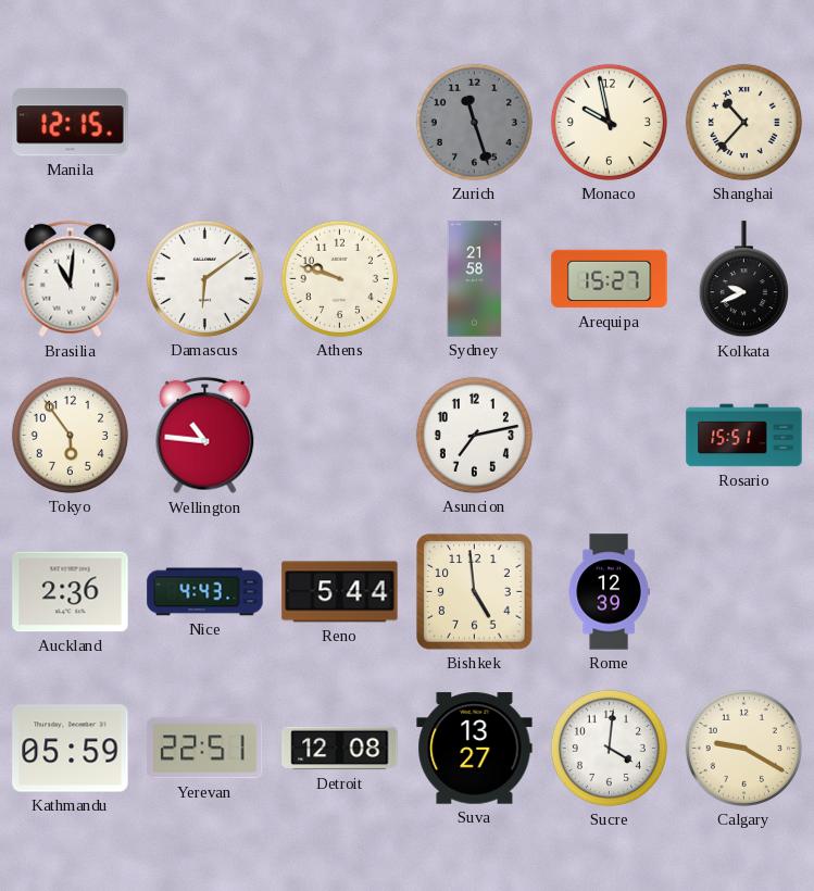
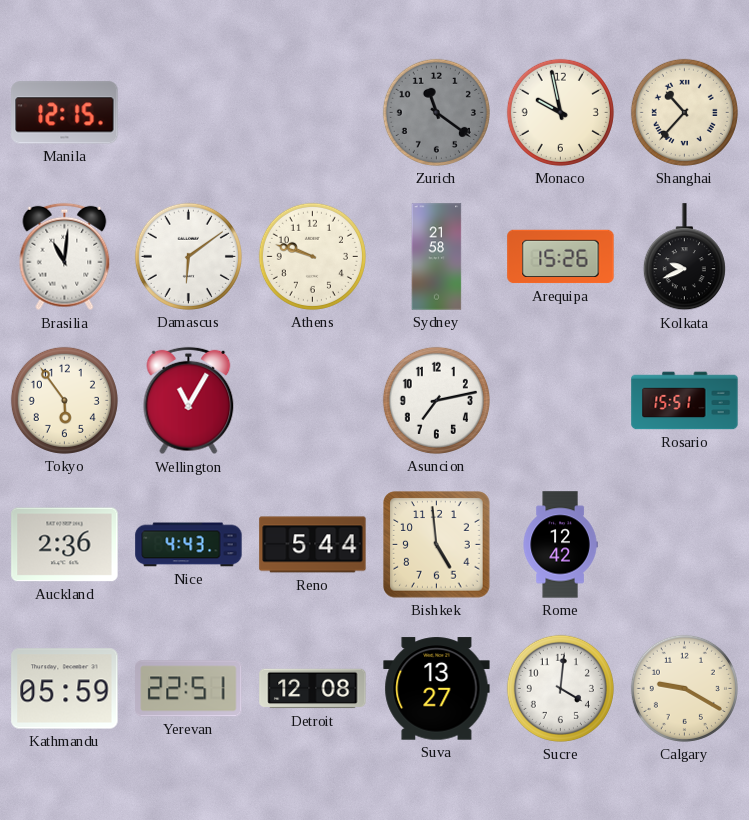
Zurich: 11:27 -> 11:21 (436, 112)
Arequipa: 15:27 -> 15:26 (561, 257)
Wellington: 10:46 -> 11:05 (189, 401)
Rome: 12:39 -> 12:42 (560, 545)
